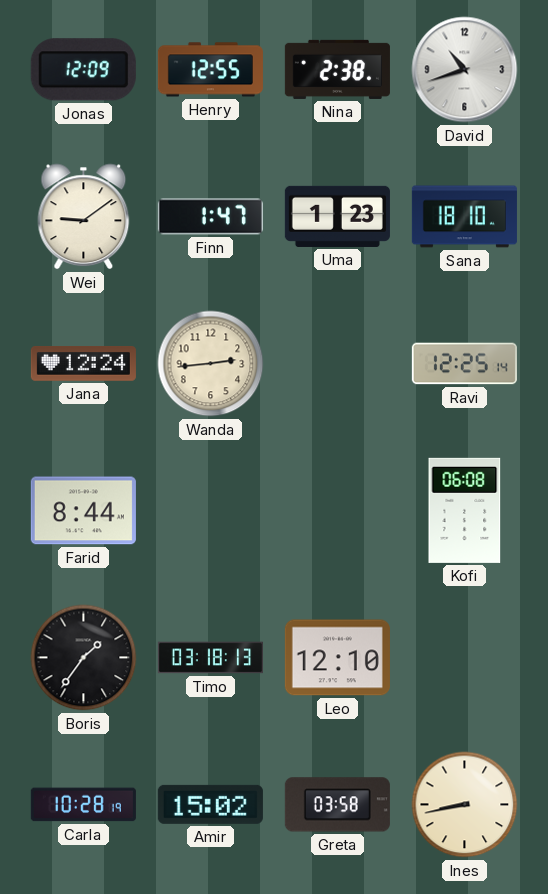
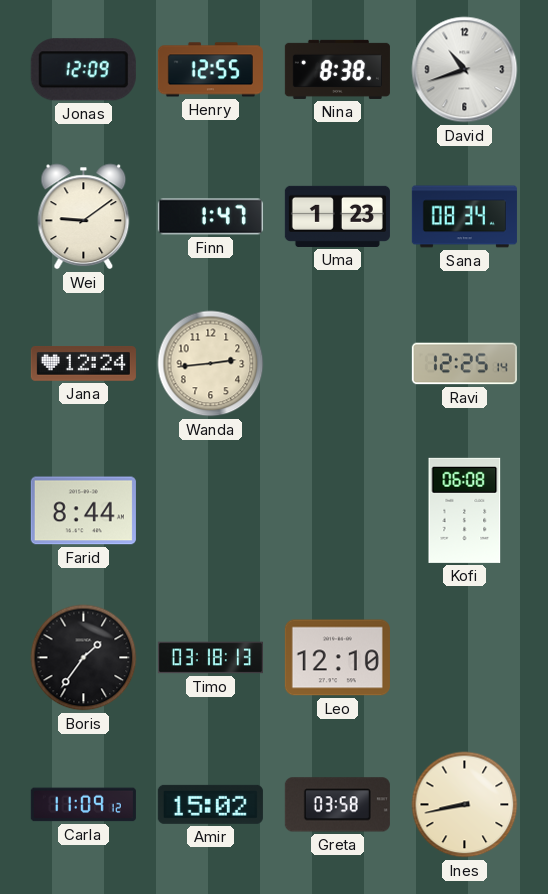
Nina: 2:38 -> 8:38 (337, 69)
Sana: 18:10 -> 08:34 (464, 217)
Carla: 10:28 -> 11:09 (83, 805)
